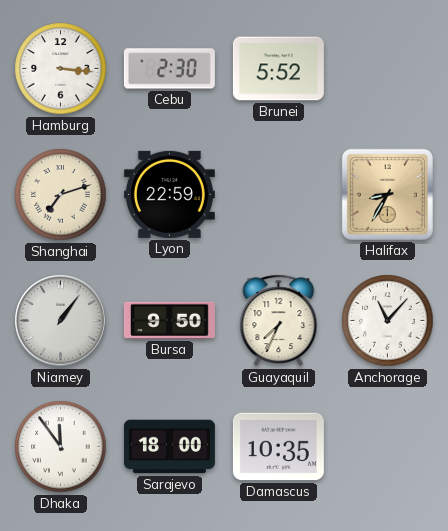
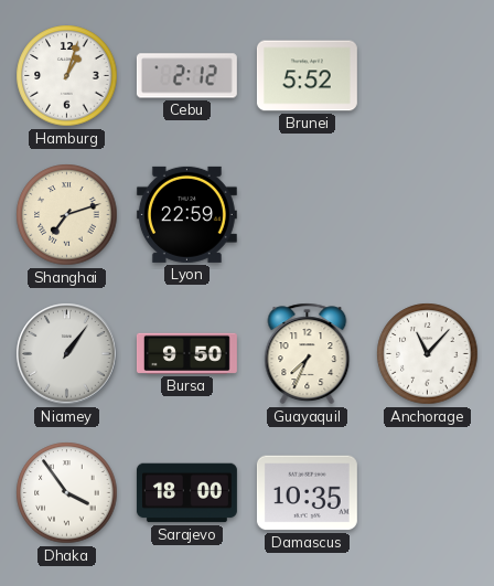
Hamburg: 3:16 -> 1:03 (67, 76)
Cebu: 2:30 -> 2:12 (186, 76)
Halifax: 8:35 -> none (387, 194)
Dhaka: 11:54 -> 3:54 (67, 493)
